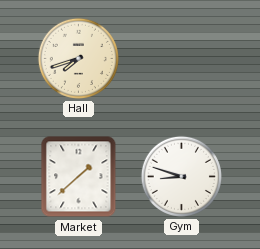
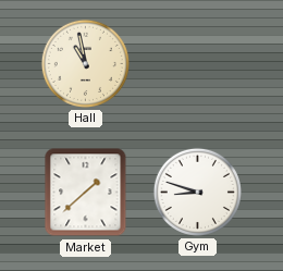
Hall: 7:42 -> 10:58 (85, 63)
